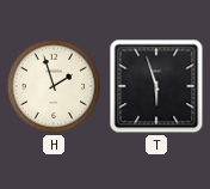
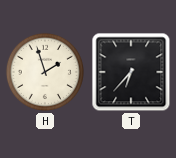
T: 5:57 -> 6:37 (131, 72)
